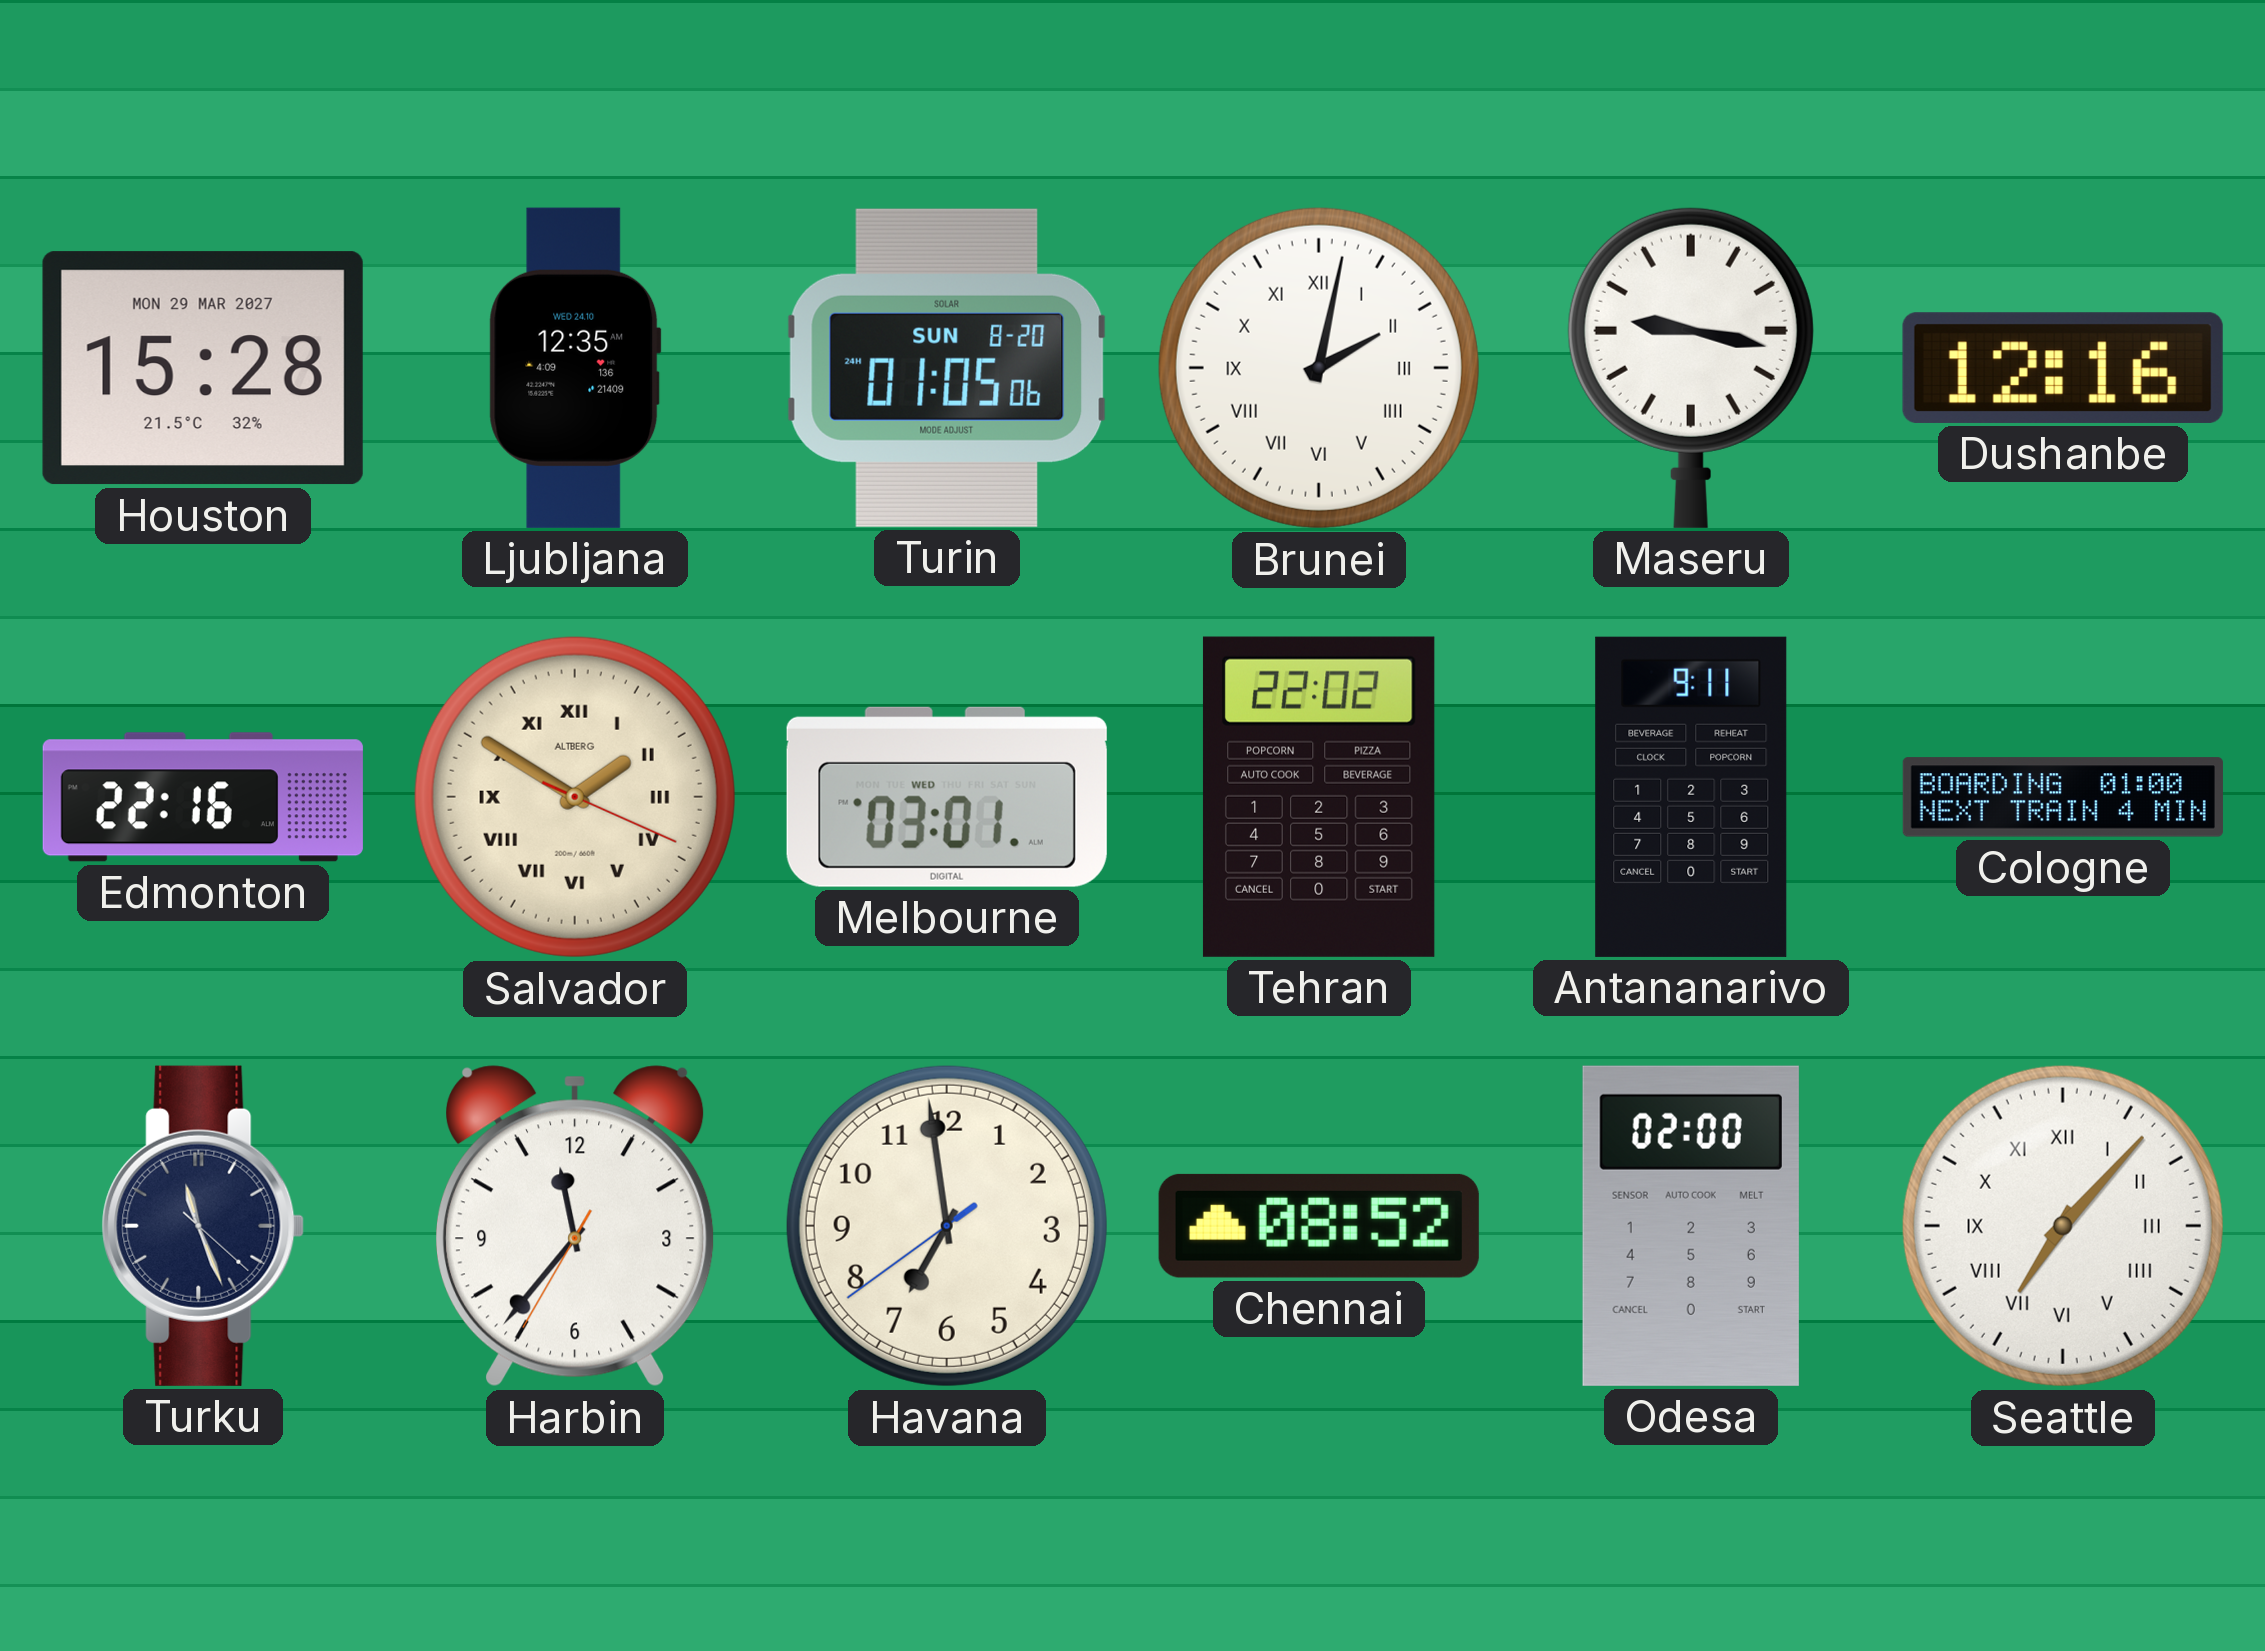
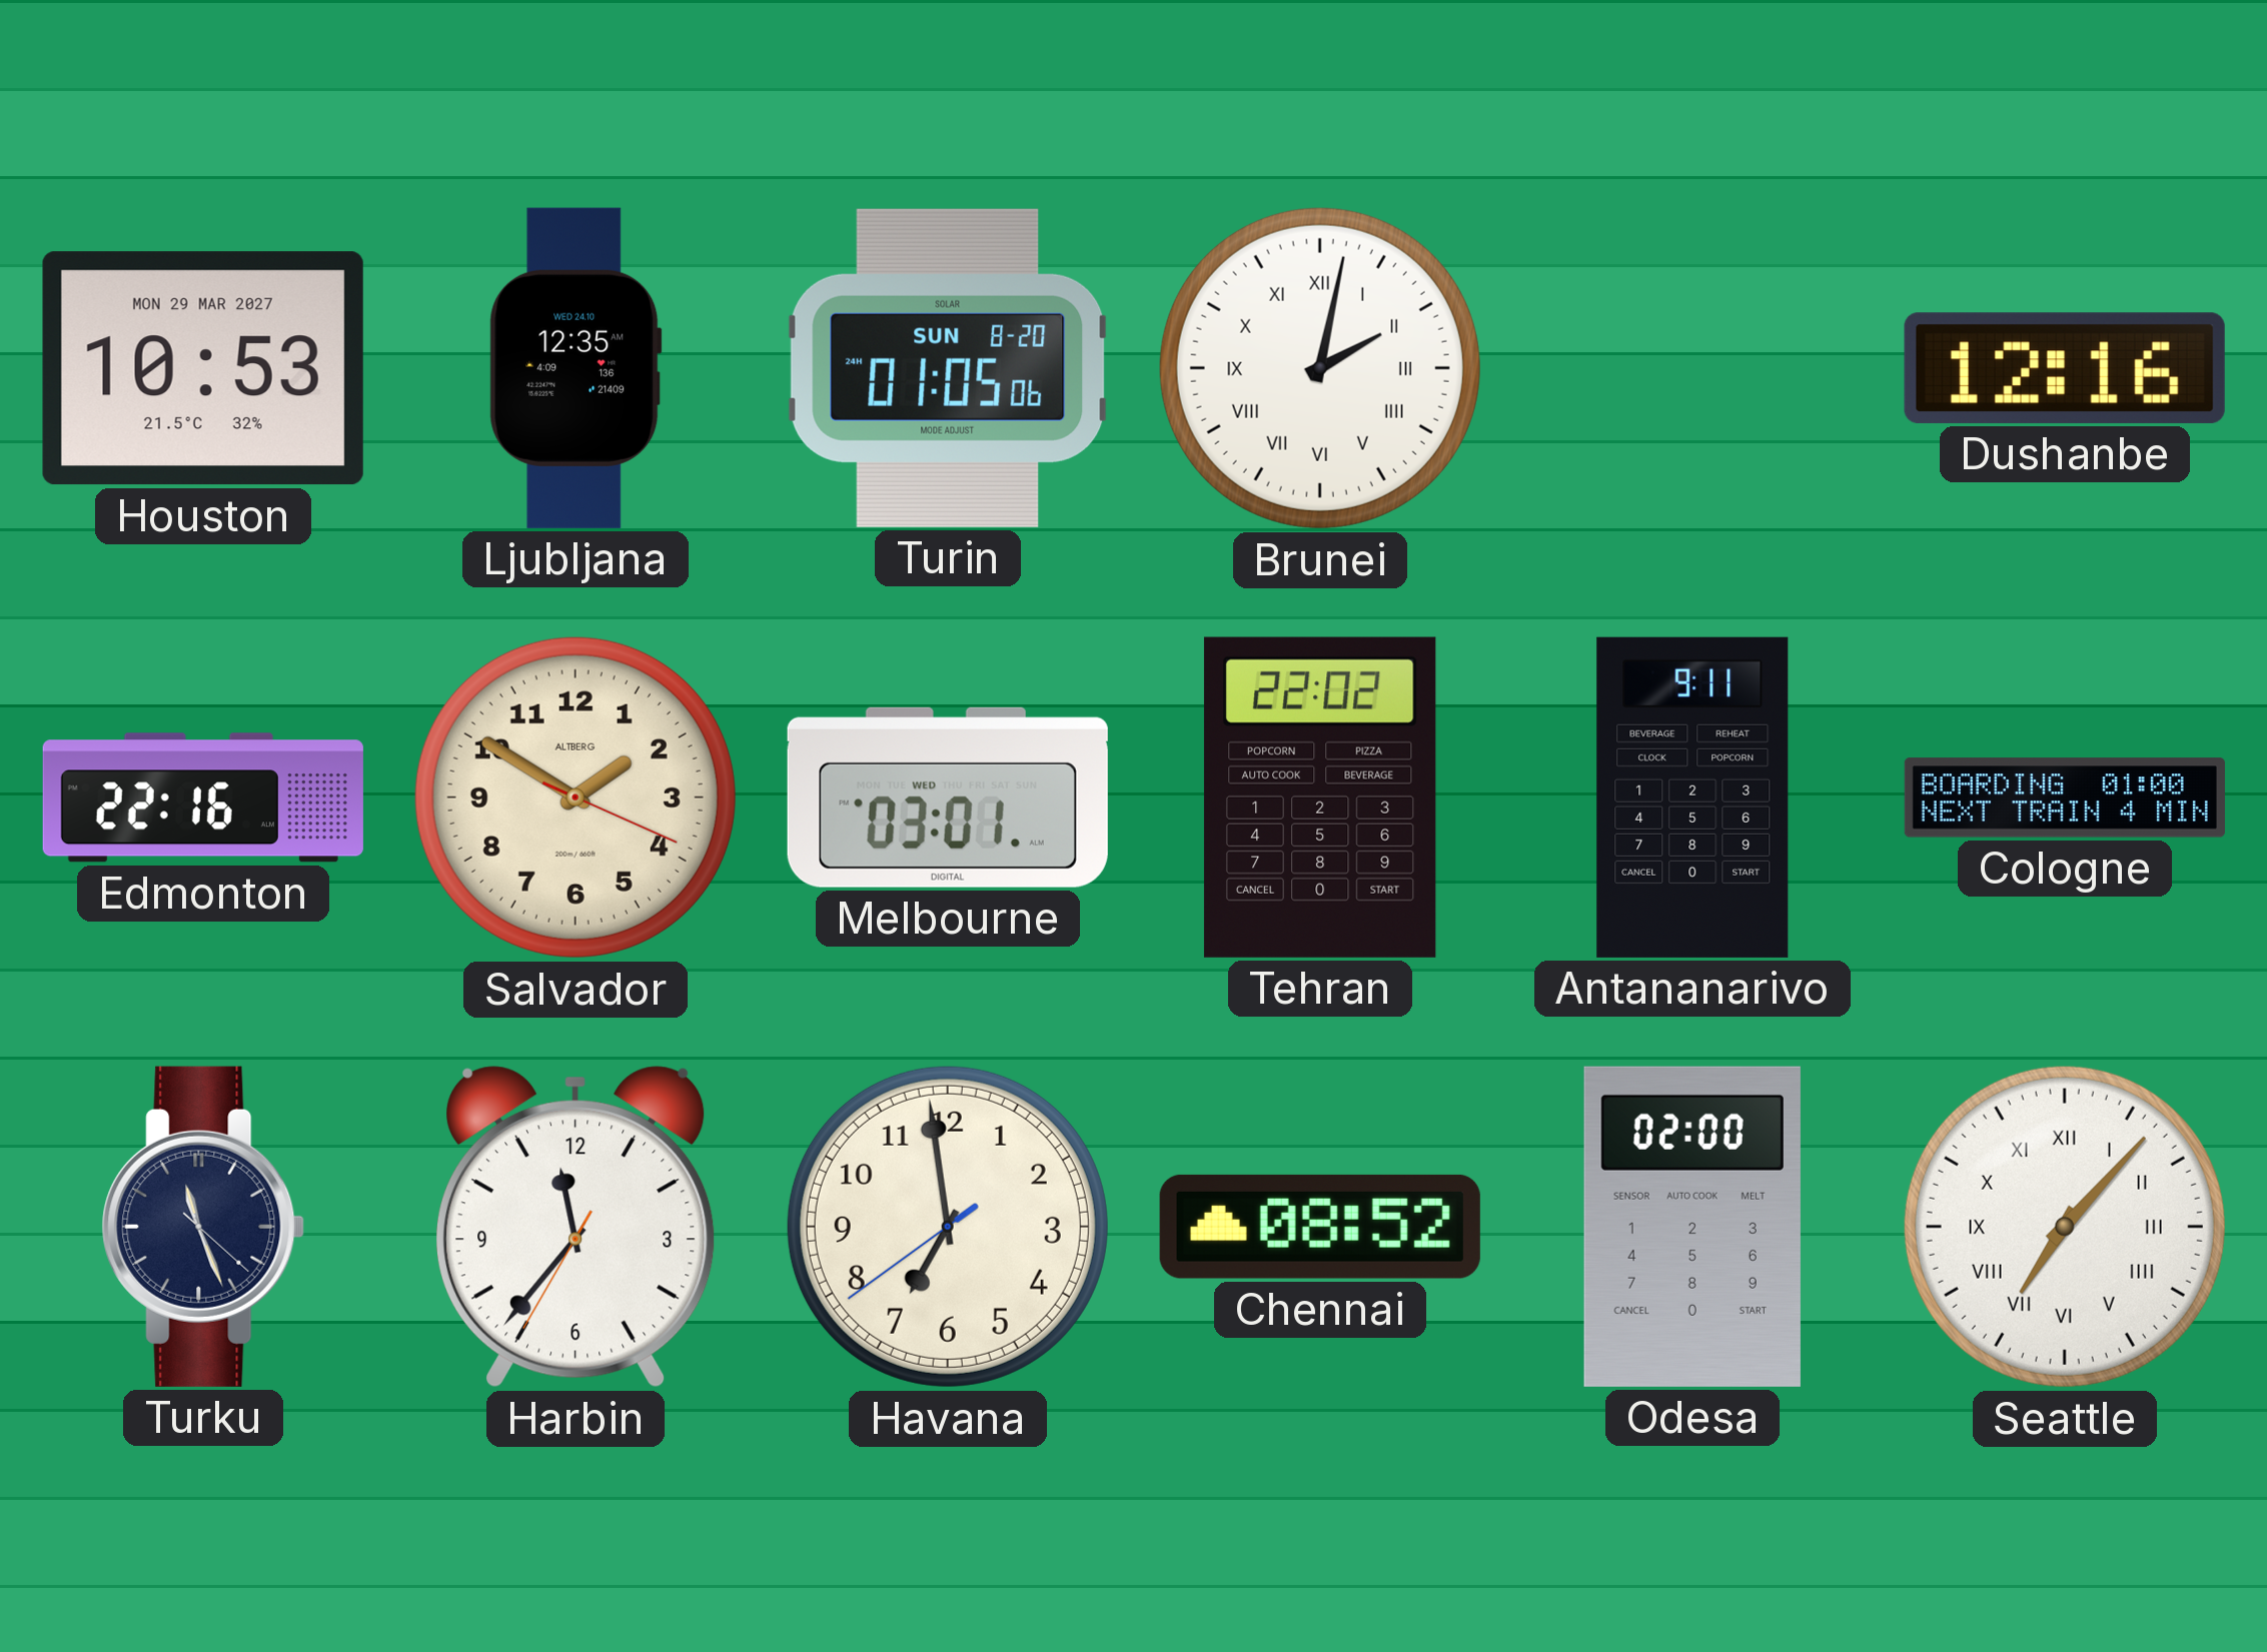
Houston: 15:28 -> 10:53 (203, 368)
Maseru: 9:17 -> none (1691, 367)
Salvador numerals: Roman -> Arabic (576, 797)
